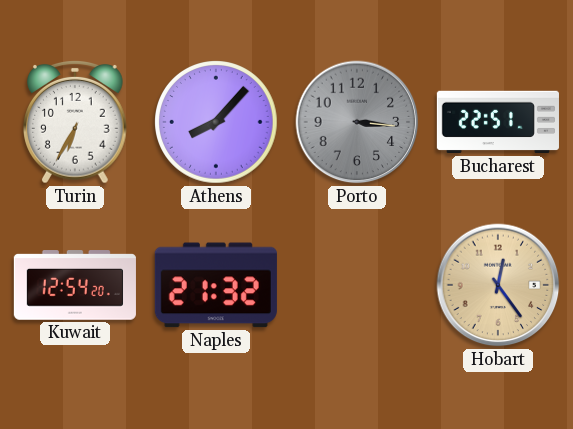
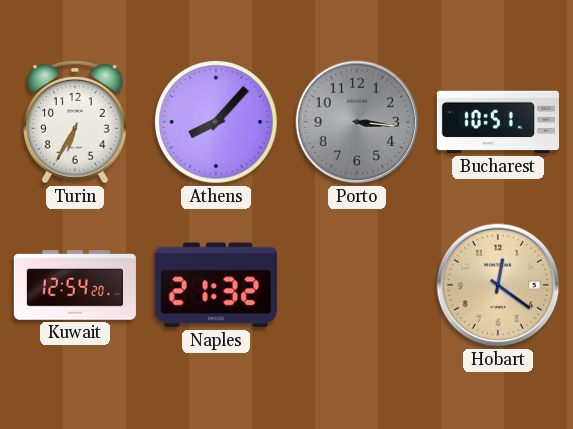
Bucharest: 22:51 -> 10:51 (498, 122)
Hobart: 12:24 -> 12:21 (498, 285)
